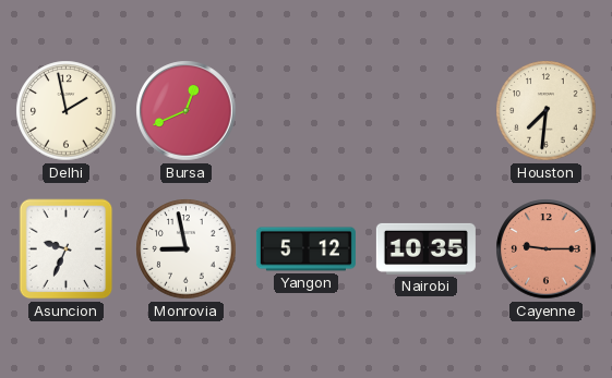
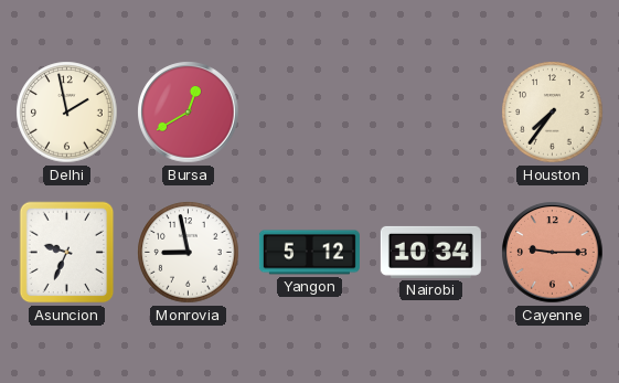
Bursa: 12:41 -> 12:40 (189, 113)
Houston: 7:31 -> 7:36 (553, 113)
Nairobi: 10:35 -> 10:34 (430, 252)
